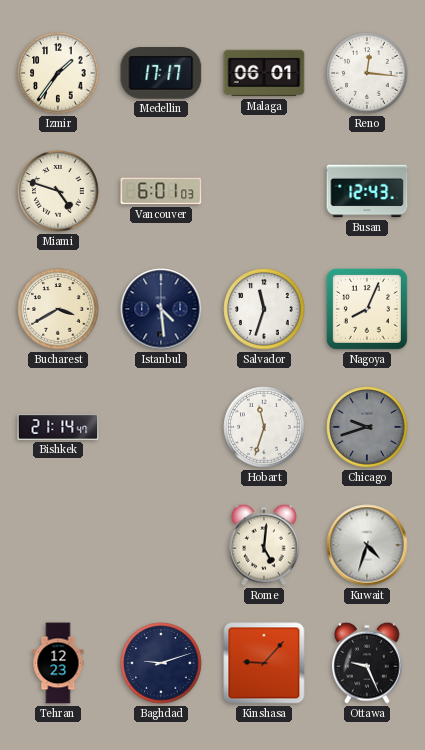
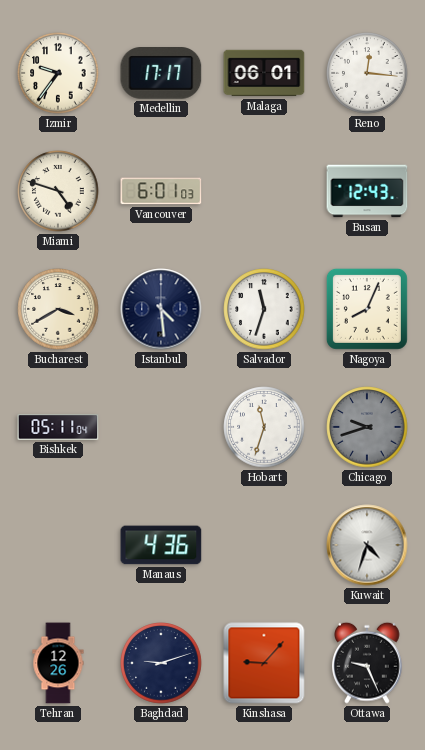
Izmir: 1:36 -> 9:36 (58, 73)
Bishkek: 21:14 -> 05:11 (58, 427)
Manaus: none -> 4:36 (161, 545)
Rome: 5:01 -> none (264, 545)
Tehran: 12:23 -> 12:26 (58, 663)
